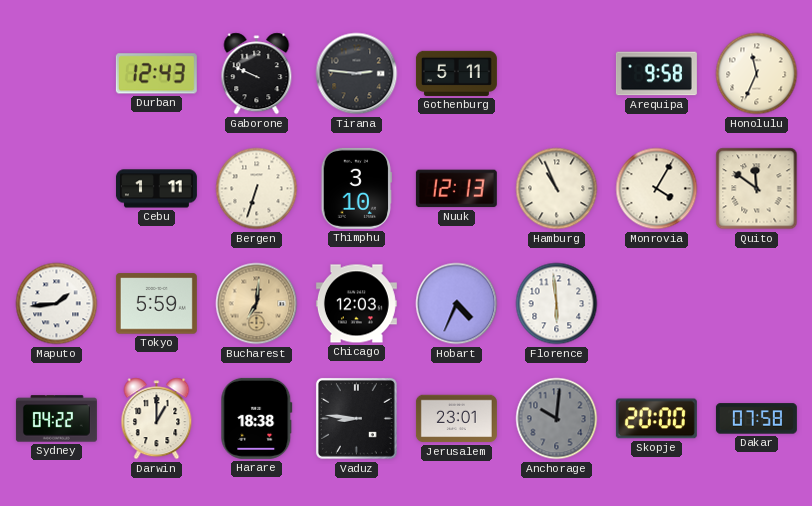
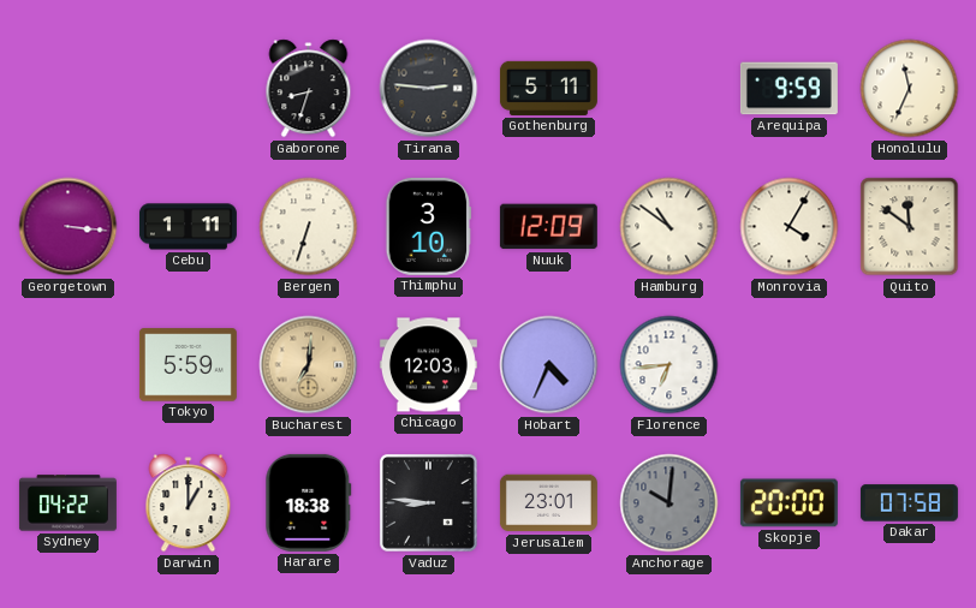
Durban: 12:43 -> none (156, 74)
Gaborone: 9:49 -> 8:33 (309, 89)
Arequipa: 9:58 -> 9:59 (788, 89)
Georgetown: none -> 3:16 (69, 227)
Nuuk: 12:13 -> 12:09 (548, 227)
Hamburg: 10:56 -> 10:51 (669, 227)
Maputo: 1:44 -> none (57, 304)
Florence: 5:59 -> 6:44 (669, 365)
